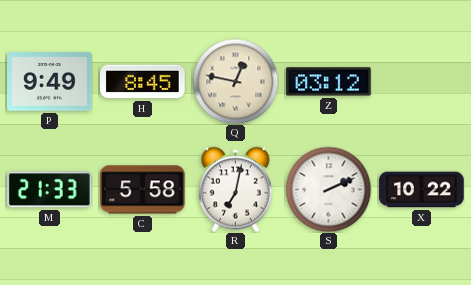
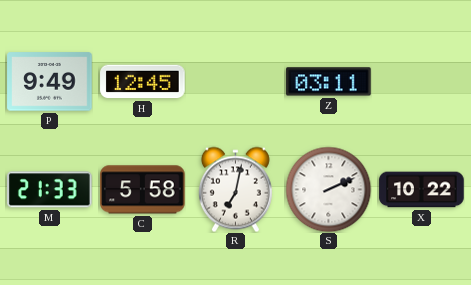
H: 8:45 -> 12:45 (143, 82)
Q: 12:47 -> none (235, 81)
Z: 03:12 -> 03:11 (329, 82)
